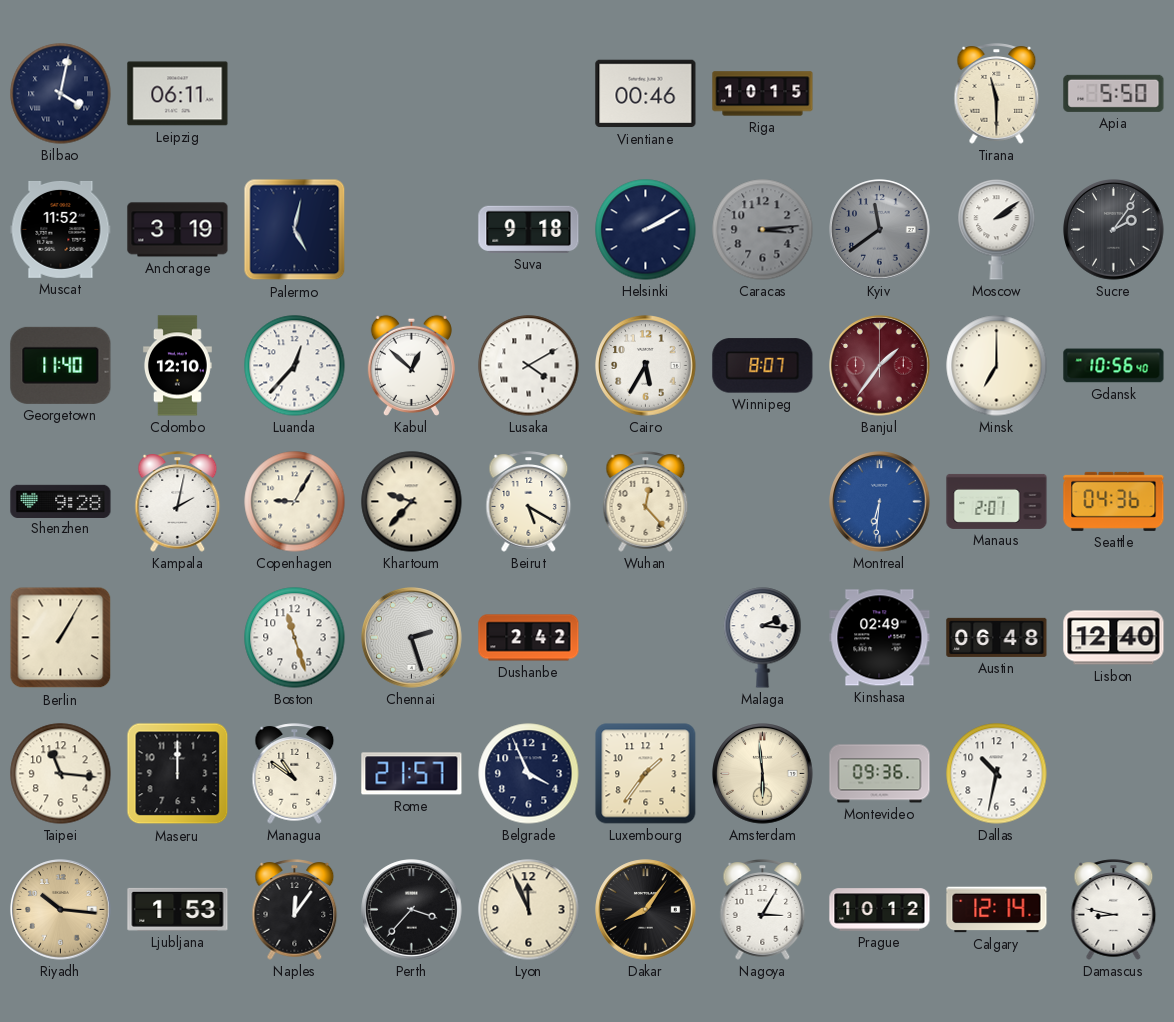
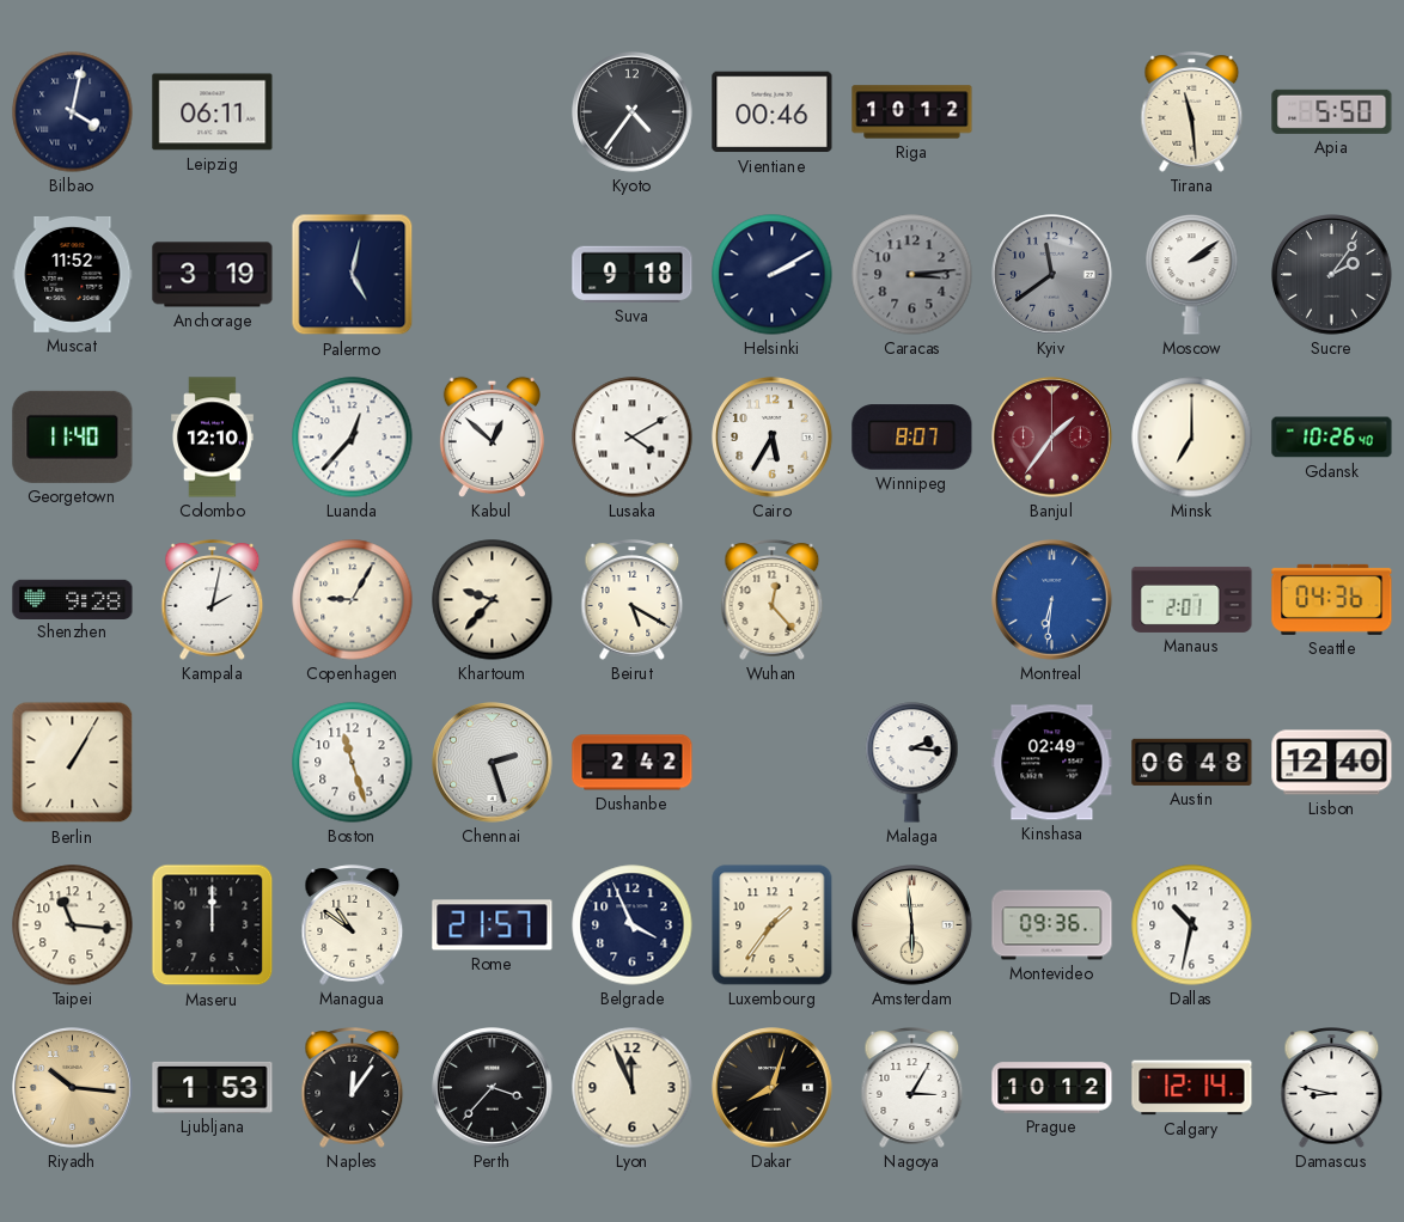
Kyoto: none -> 4:36 (633, 112)
Riga: 10:15 -> 10:12 (912, 112)
Tirana: 11:30 -> 11:29 (1192, 112)
Gdansk: 10:56 -> 10:26 (1332, 438)
Dakar: 8:06 -> 8:03 (773, 1088)
